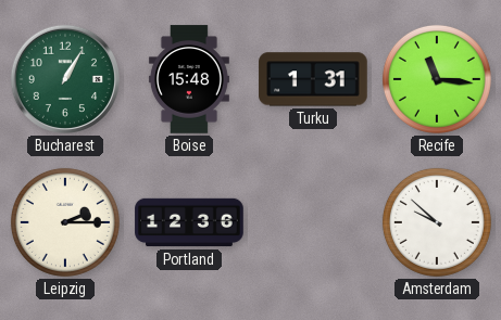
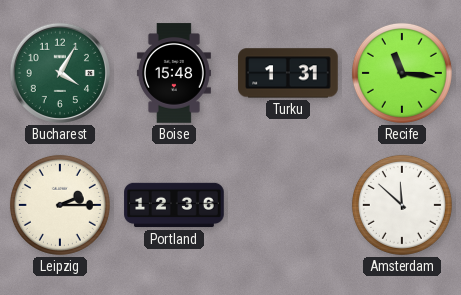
Bucharest: 1:05 -> 4:05 (60, 73)
Amsterdam: 9:52 -> 11:52 (402, 205)
